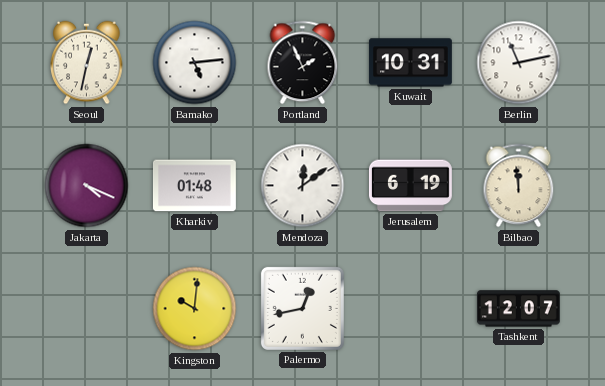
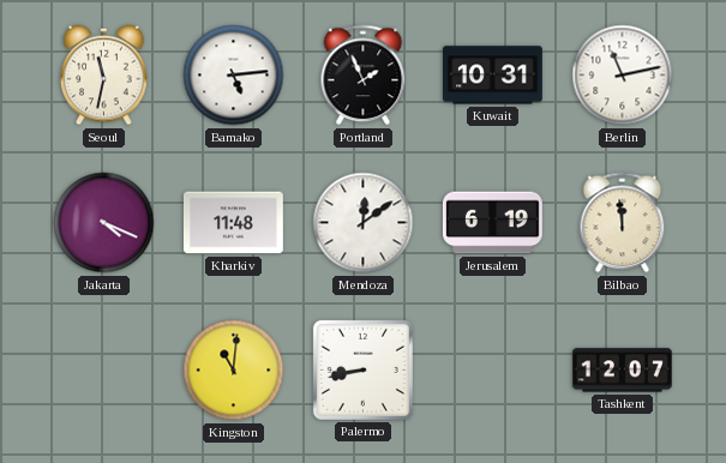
Seoul: 12:32 -> 11:32 (104, 76)
Kharkiv: 01:48 -> 11:48 (233, 223)
Kingston: 10:01 -> 11:01 (234, 371)
Palermo: 12:43 -> 8:43 (362, 369)
